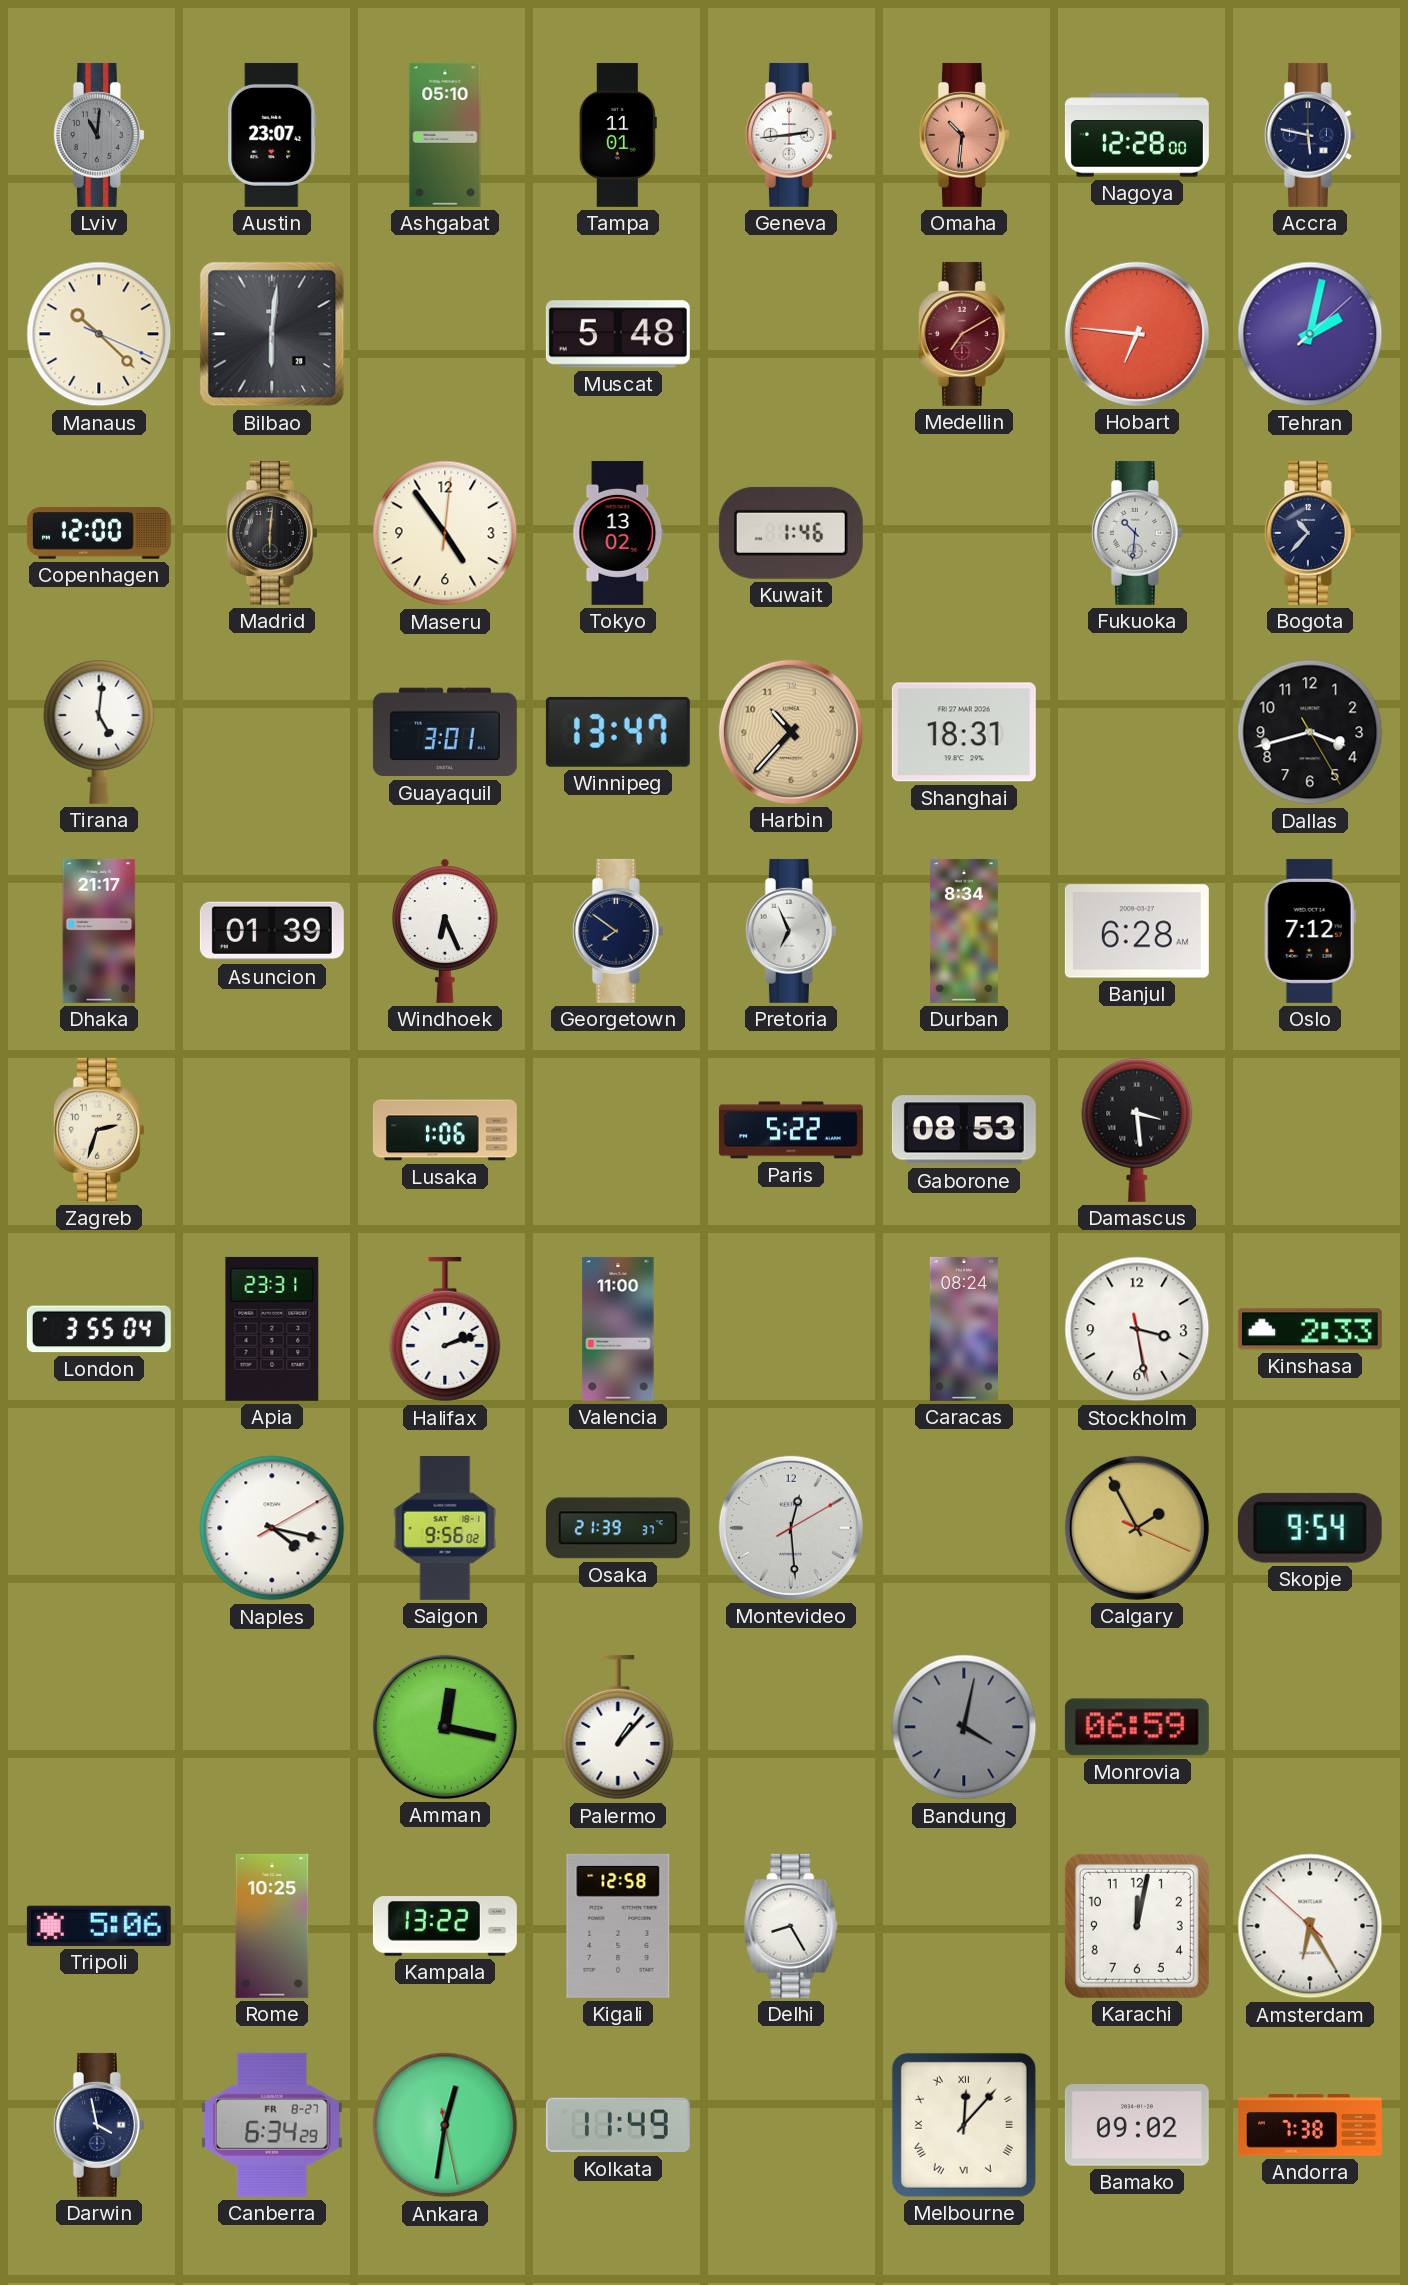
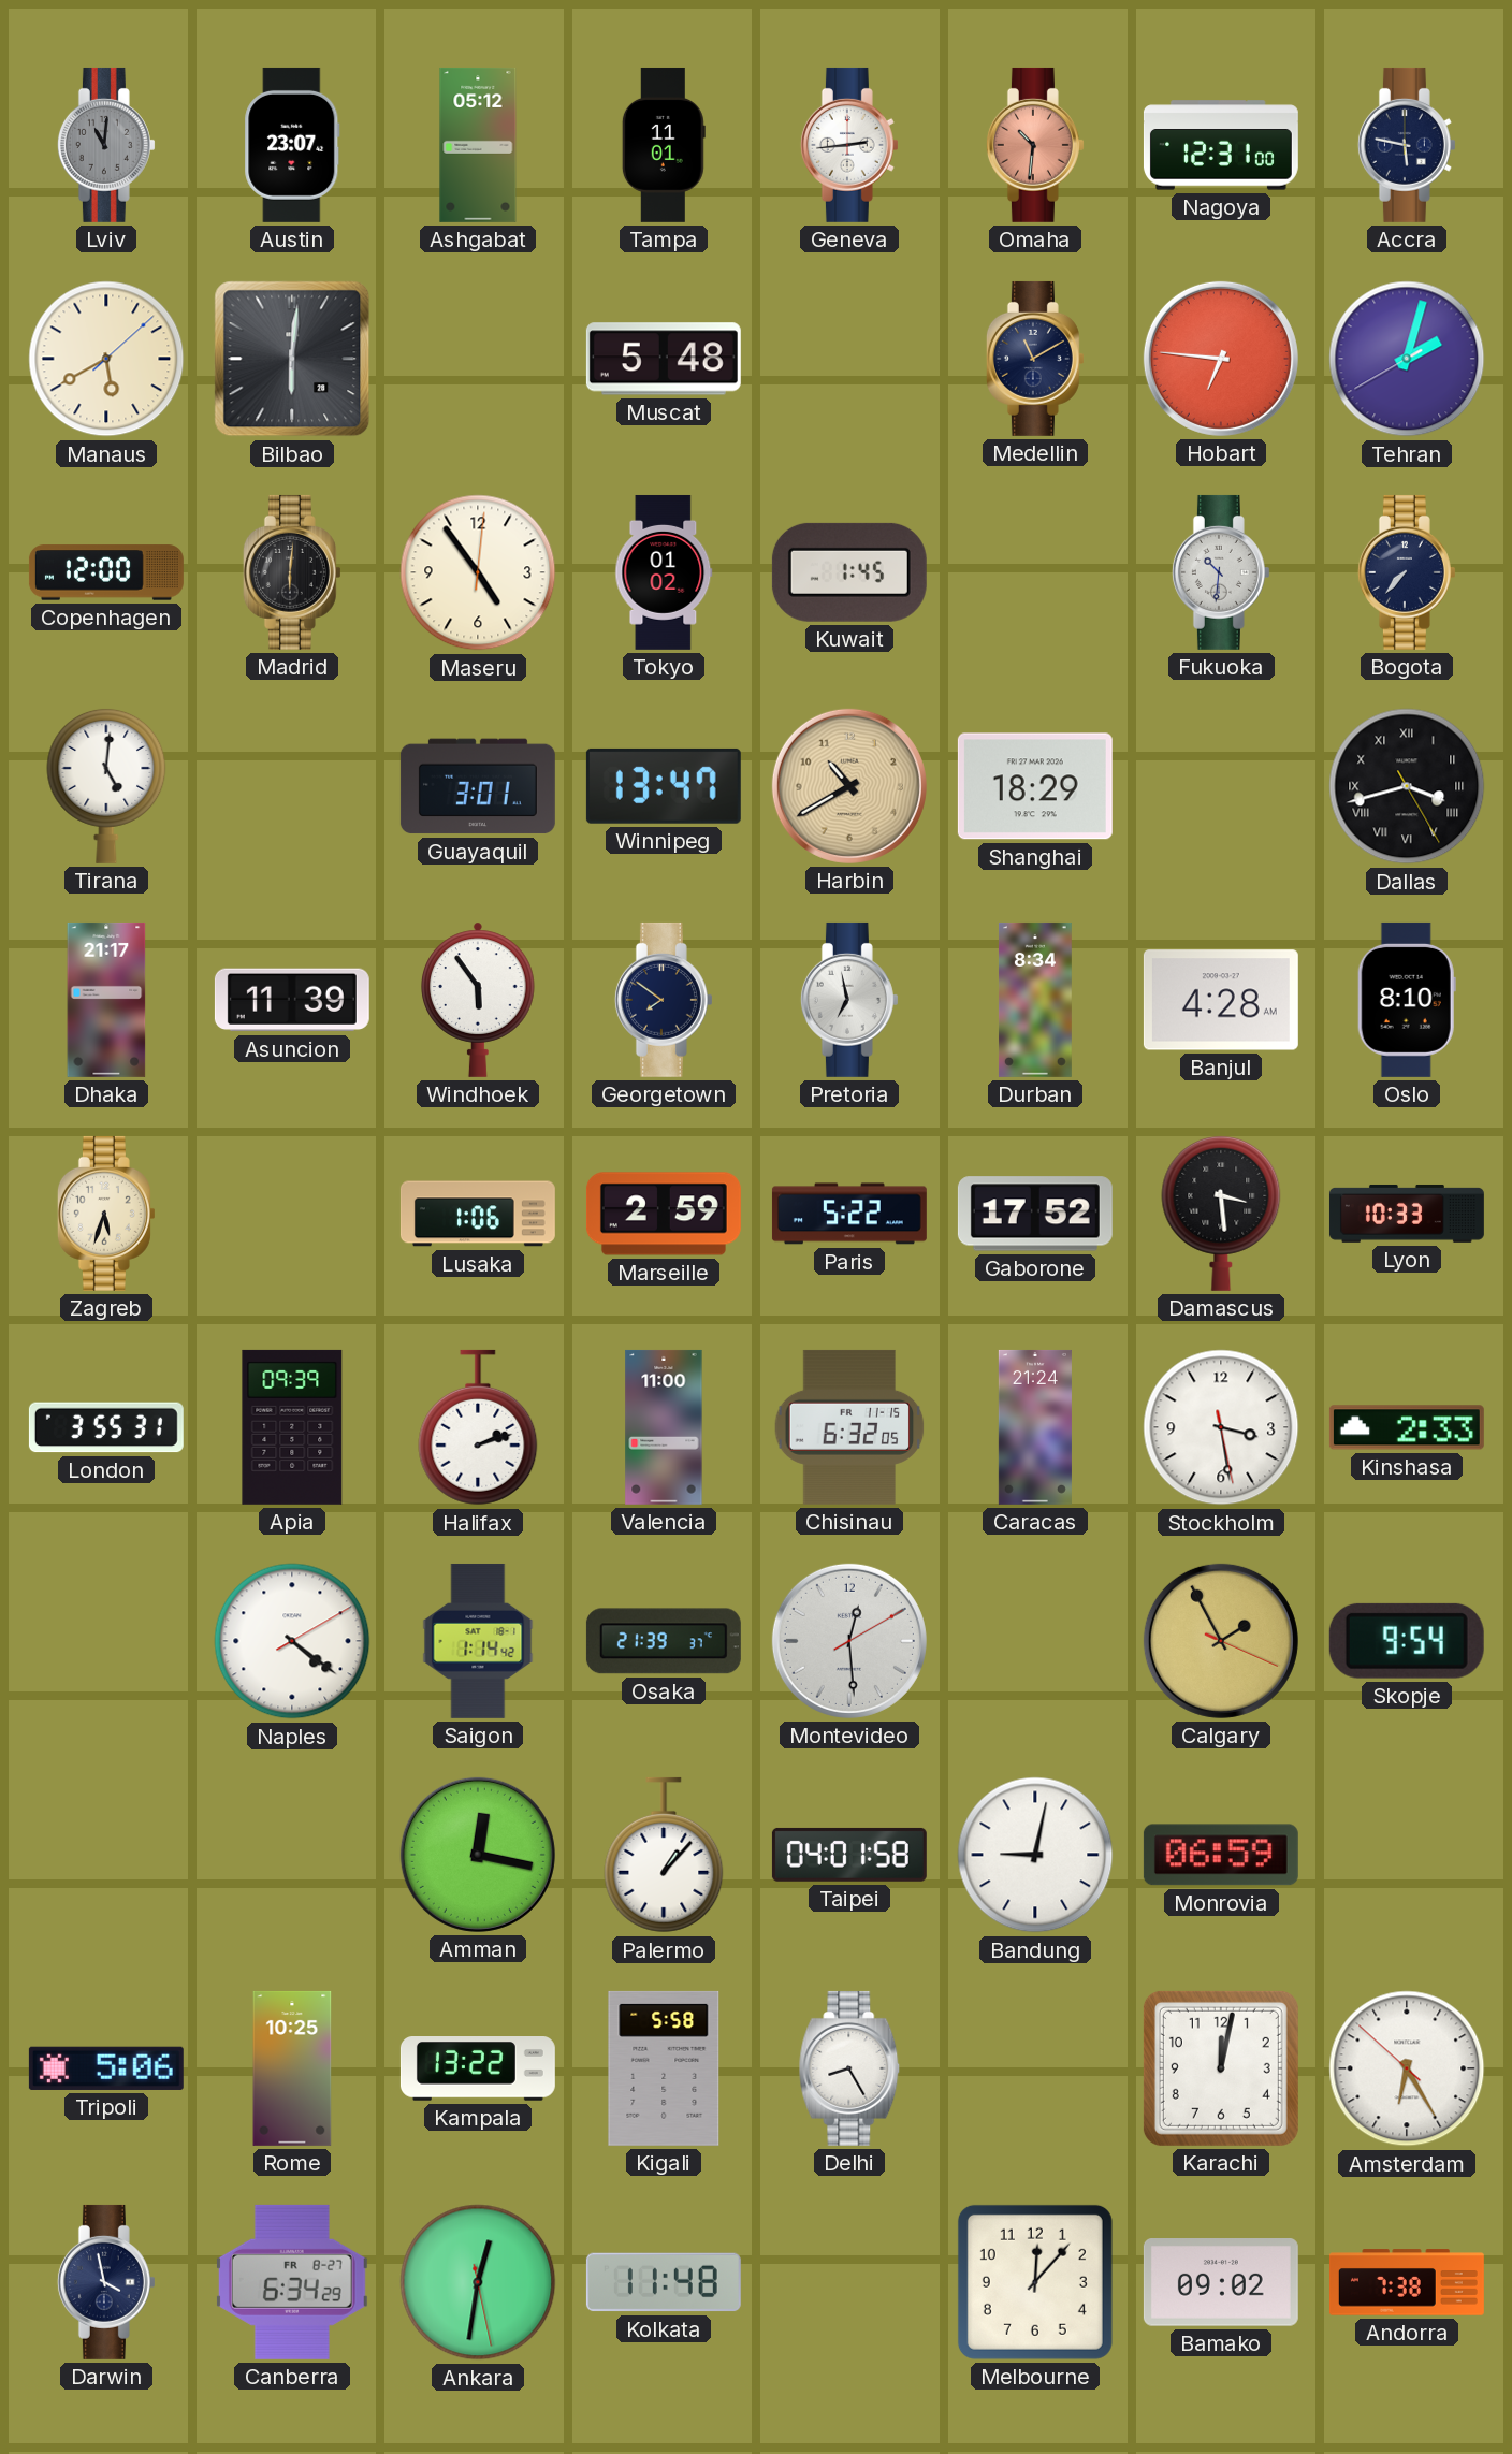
Ashgabat: 05:10 -> 05:12 (478, 145)
Nagoya: 12:28 -> 12:31 (1221, 145)
Manaus: 10:22 -> 5:40 (106, 359)
Medellin: 7:10 -> 11:10 (1035, 359)
Medellin dial: burgundy -> navy (1035, 359)
Tehran: 2:02:08 -> 2:02:40 (1407, 359)
Tokyo: 13:02 -> 01:02 (664, 572)
Kuwait: 1:46 -> 1:45 (849, 572)
Bogota: 10:37 -> 7:37 (1407, 572)
Harbin: 10:37 -> 10:40 (849, 786)
Shanghai: 18:31 -> 18:29 (1035, 786)
Dallas numerals: Arabic -> Roman (1407, 786)
Asuncion: 01:39 -> 11:39 (292, 1000)
Windhoek: 6:26 -> 5:54 (479, 1000)
Pretoria: 6:56 -> 6:58 (849, 1000)
Banjul: 6:28 -> 4:28 (1221, 1000)
Oslo: 7:12 -> 8:10 (1407, 1000)
Zagreb: 2:33 -> 5:33 (106, 1214)
Marseille: none -> 2:59 (664, 1214)
Gaborone: 08:53 -> 17:52 (1035, 1214)
Lyon: none -> 10:33 (1407, 1214)
London: 3:55:04 -> 3:55:31 (106, 1427)
Apia: 23:31 -> 09:39 (292, 1427)
Chisinau: none -> 6:32 (849, 1427)
Caracas: 08:24 -> 21:24 (1035, 1427)
Naples: 4:17 -> 4:21 (292, 1641)
Saigon: 9:56 -> 1:14 (478, 1641)
Taipei: none -> 04:01 (849, 1855)
Bandung: 4:02 -> 9:02 (1035, 1855)
Bandung dial: grey -> white (1035, 1855)
Kigali: 12:58 -> 5:58 (664, 2068)
Kolkata: 11:49 -> 11:48 (664, 2282)
Melbourne numerals: Roman -> Arabic (1035, 2282)
